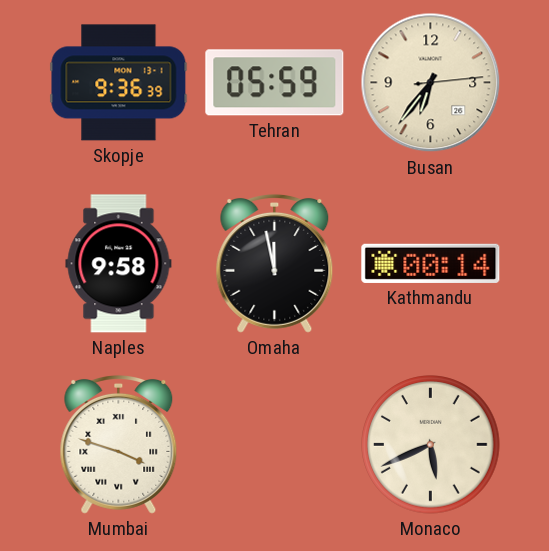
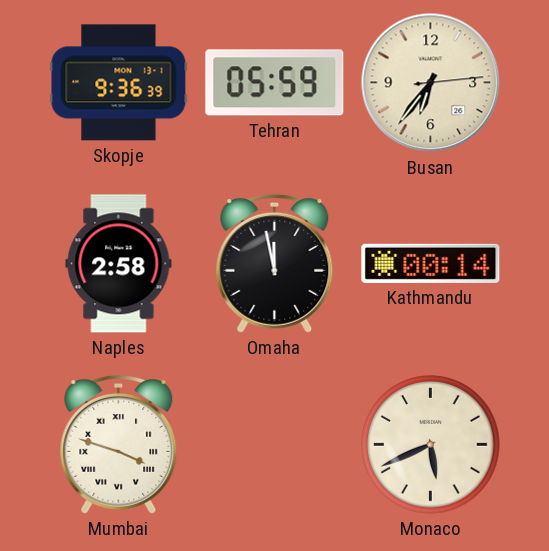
Naples: 9:58 -> 2:58 (119, 264)
